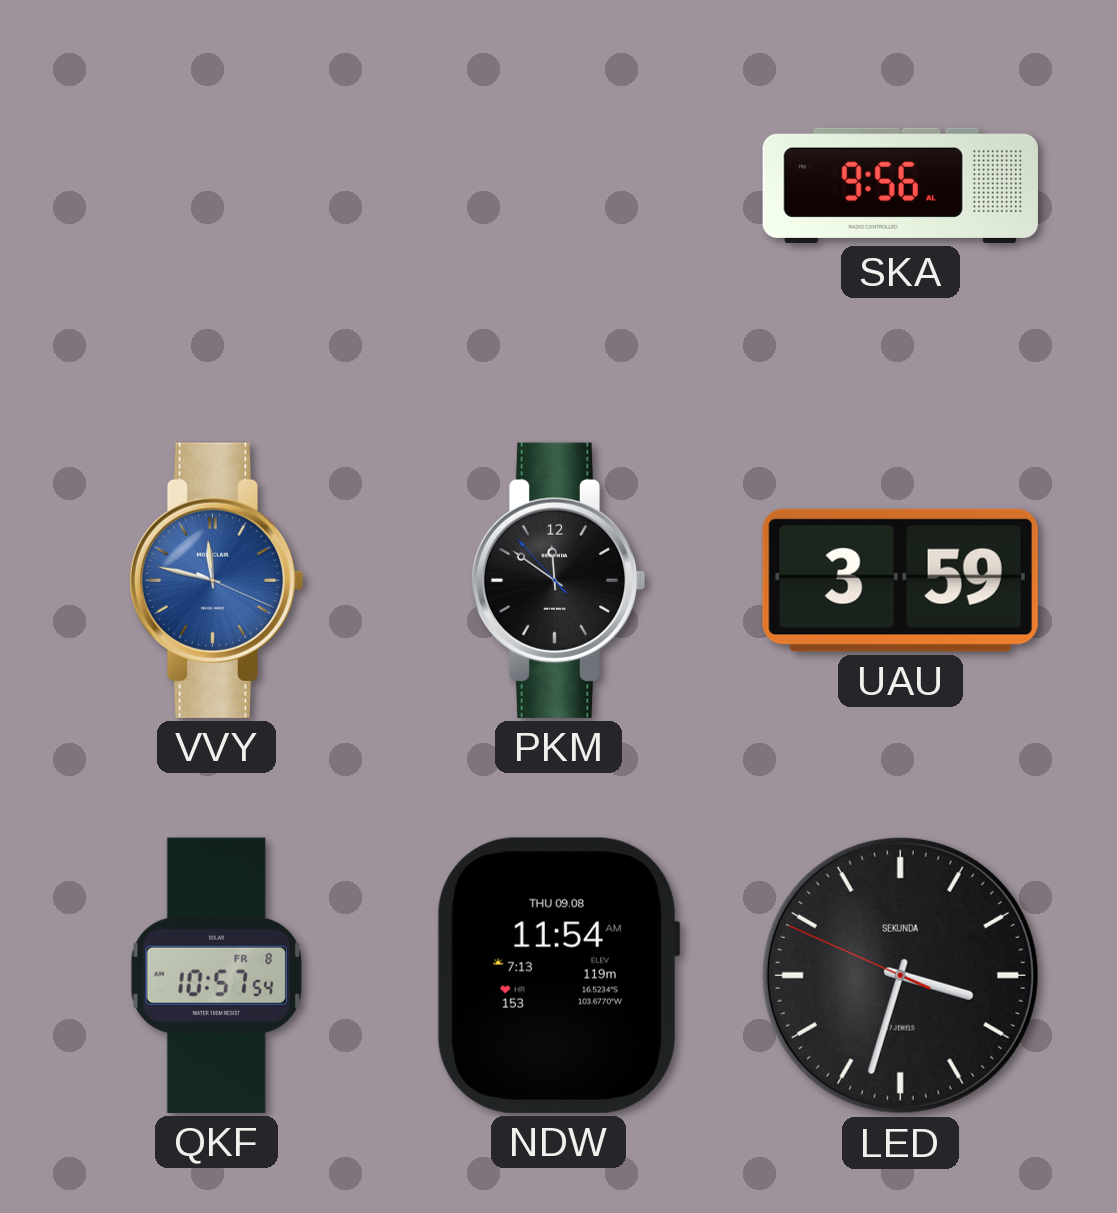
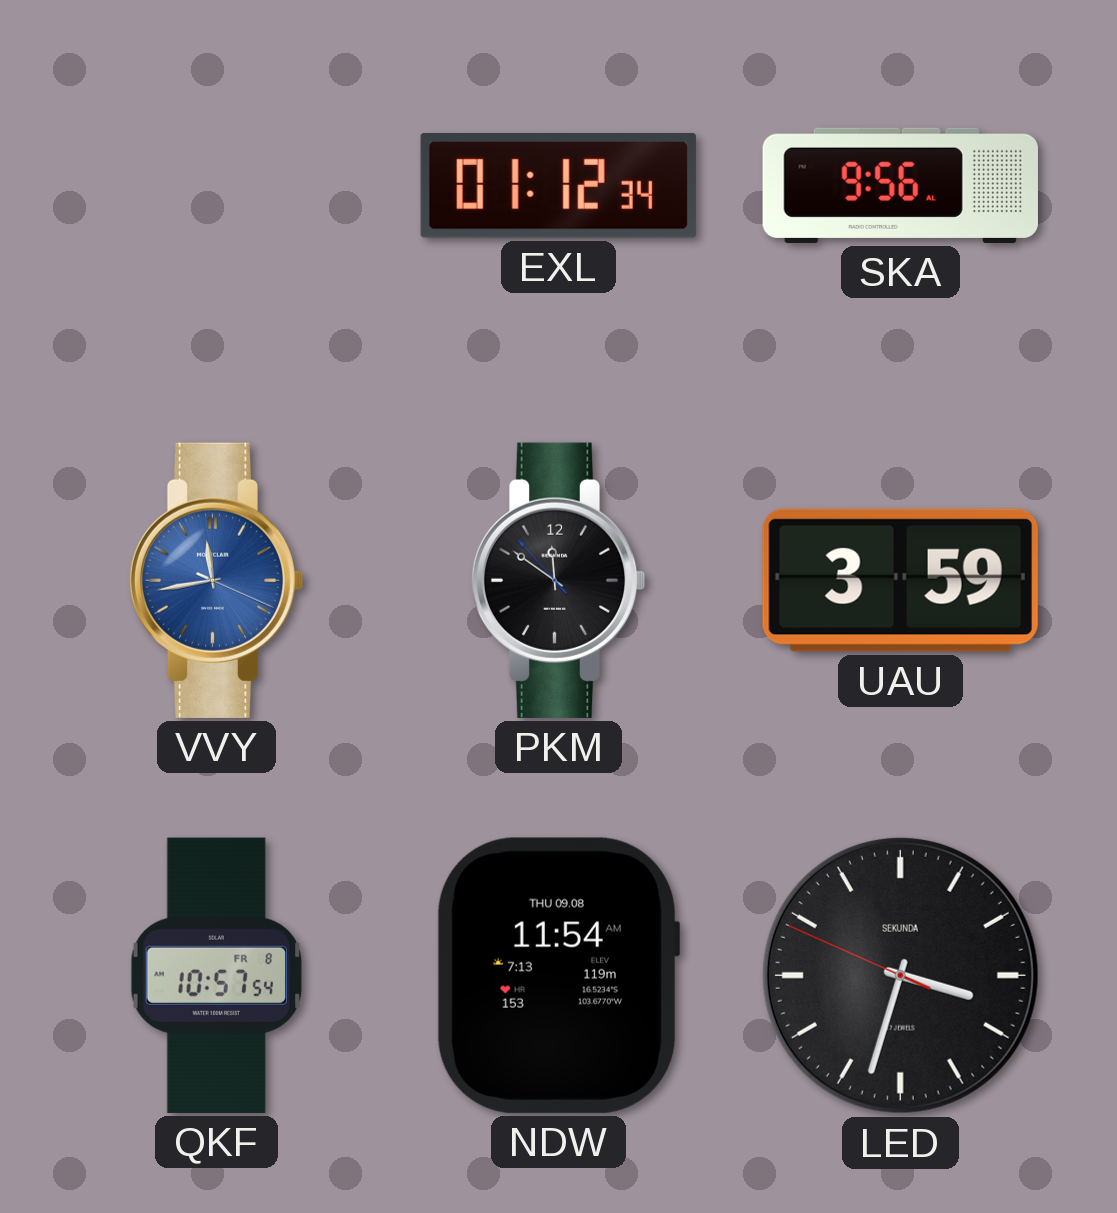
EXL: none -> 01:12 (558, 186)
VVY: 11:47 -> 11:43 (216, 580)
